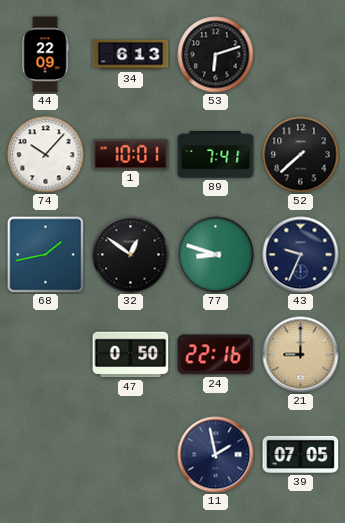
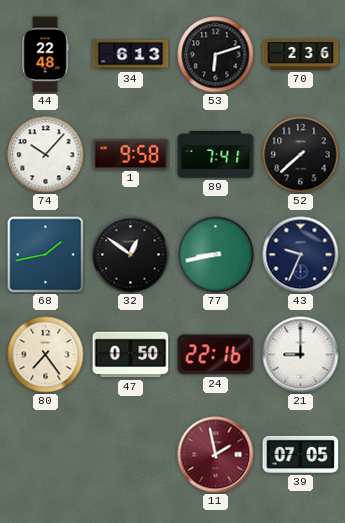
44: 22:09 -> 22:48 (45, 55)
70: none -> 2:36 (301, 55)
1: 10:01 -> 9:58 (131, 154)
77: 8:48 -> 8:43 (216, 255)
80: none -> 7:24 (46, 355)
21 dial: champagne -> white (301, 355)
11 dial: navy -> burgundy (216, 455)
